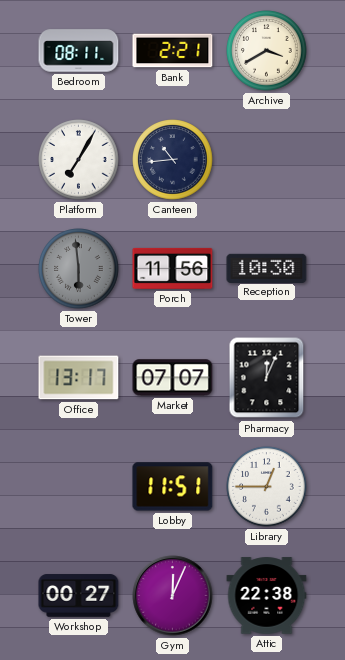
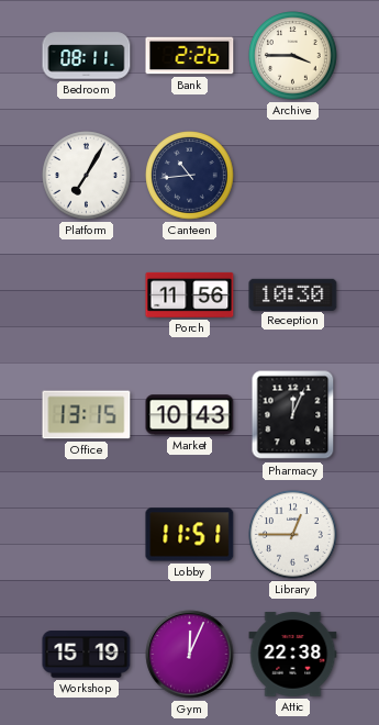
Bank: 2:21 -> 2:26 (190, 56)
Archive: 3:40 -> 3:45 (293, 56)
Tower: 5:59 -> none (79, 269)
Office: 13:17 -> 13:15 (87, 415)
Market: 07:07 -> 10:43 (190, 415)
Workshop: 00:27 -> 15:19 (87, 655)
